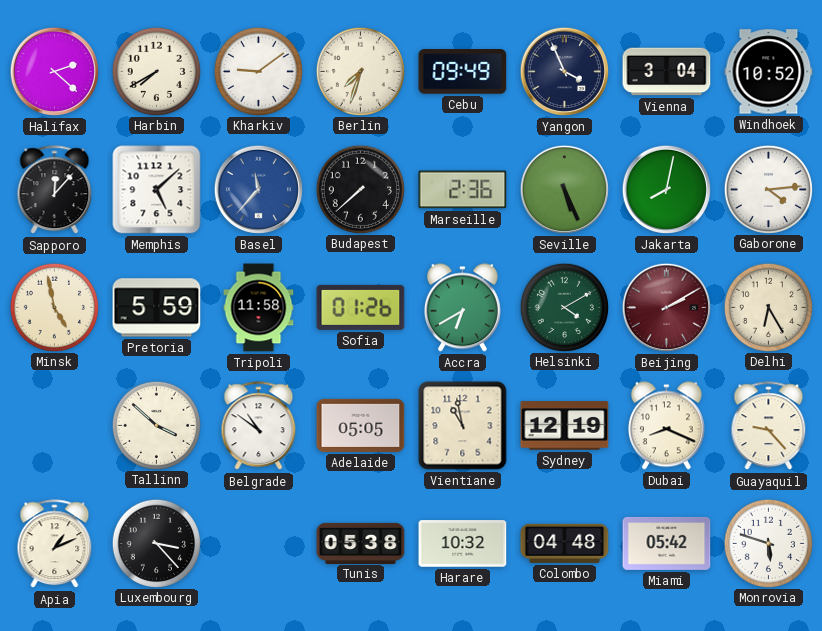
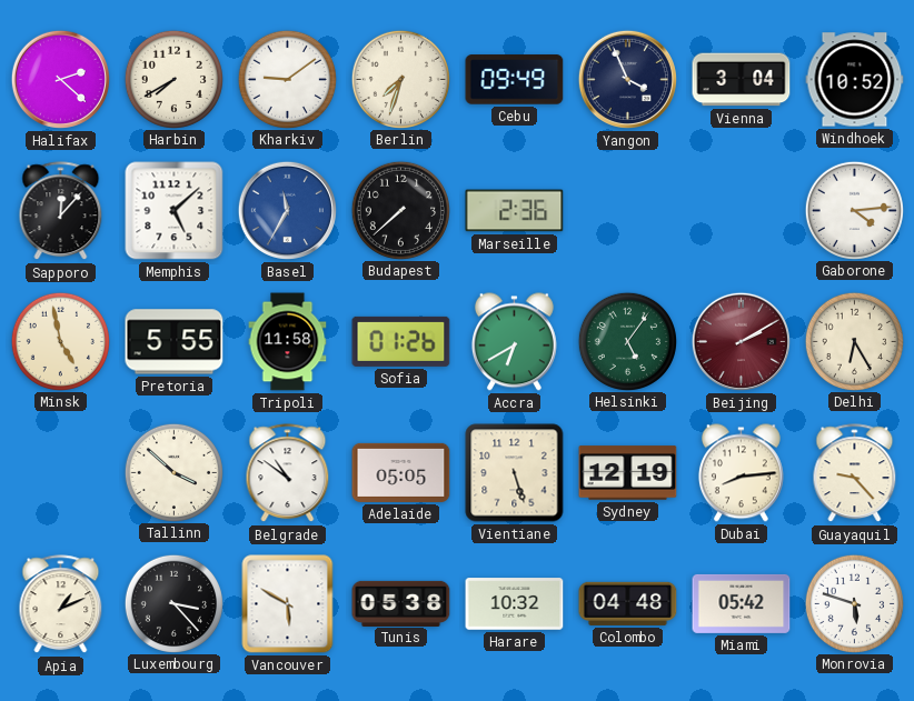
Basel: 11:37 -> 11:35 (287, 210)
Seville: 5:26 -> none (564, 189)
Jakarta: 8:02 -> none (666, 189)
Pretoria: 5:59 -> 5:55 (175, 342)
Helsinki: 4:10 -> 5:06 (627, 341)
Vientiane: 10:58 -> 5:27 (515, 473)
Dubai: 8:19 -> 8:14 (741, 473)
Vancouver: none -> 5:50 (288, 604)
